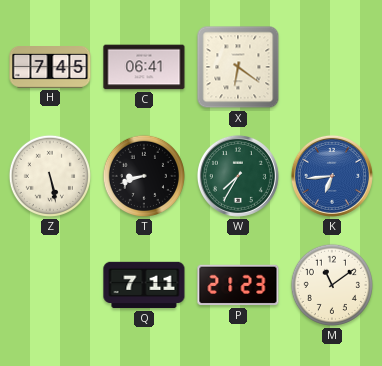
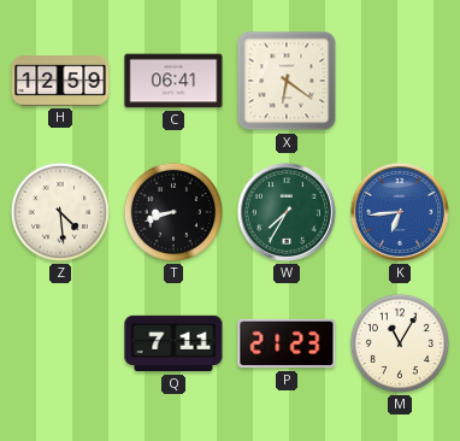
H: 7:45 -> 12:59 (60, 82)
Z: 5:28 -> 4:29 (60, 212)
M: 11:09 -> 11:05 (400, 343)
